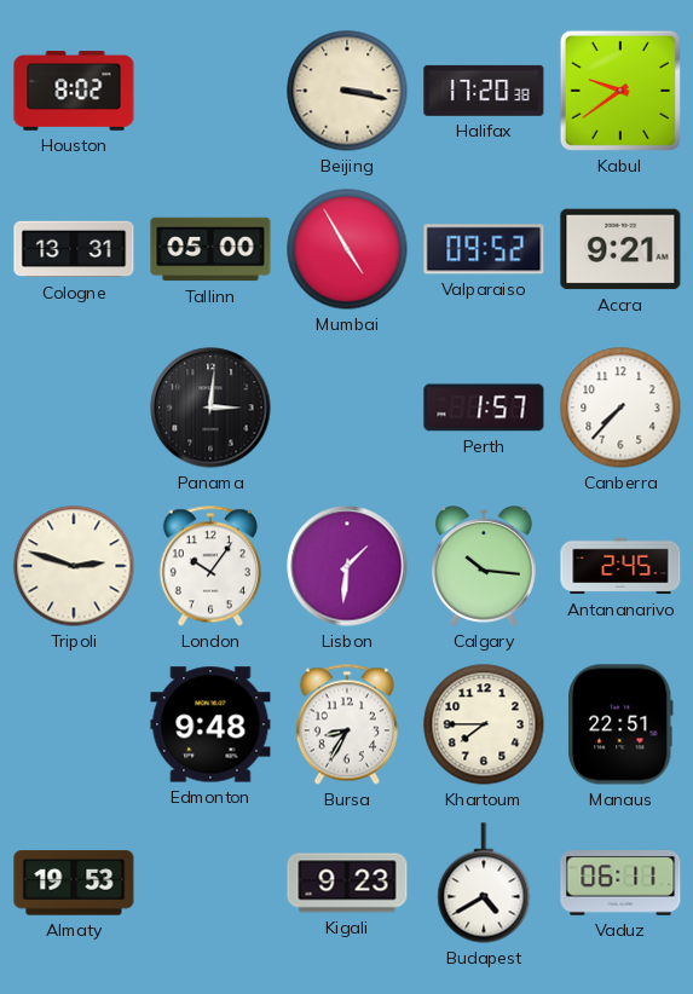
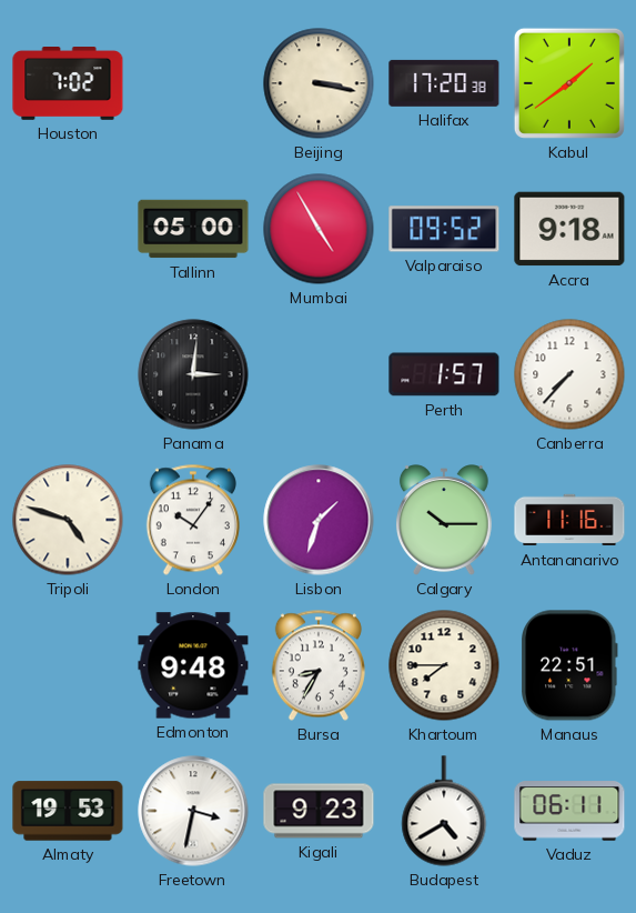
Houston: 8:02 -> 7:02 (68, 84)
Kabul: 9:39 -> 1:39 (569, 83)
Cologne: 13:31 -> none (74, 249)
Accra: 9:21 -> 9:18 (569, 229)
Tripoli: 2:48 -> 4:48 (68, 520)
Lisbon: 1:31 -> 1:33 (319, 520)
Calgary: 10:16 -> 10:15 (444, 520)
Antananarivo: 2:45 -> 11:16 (569, 520)
Freetown: none -> 3:32 (193, 811)
